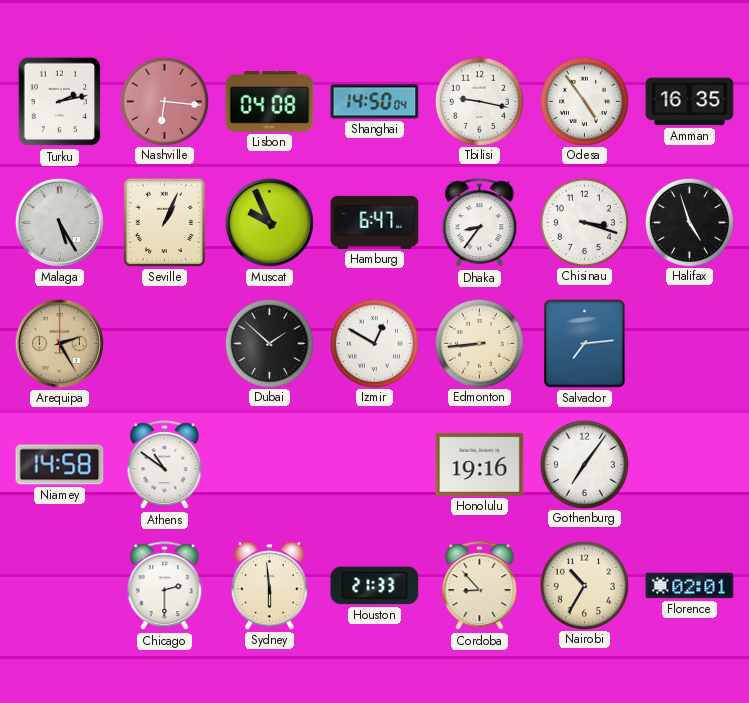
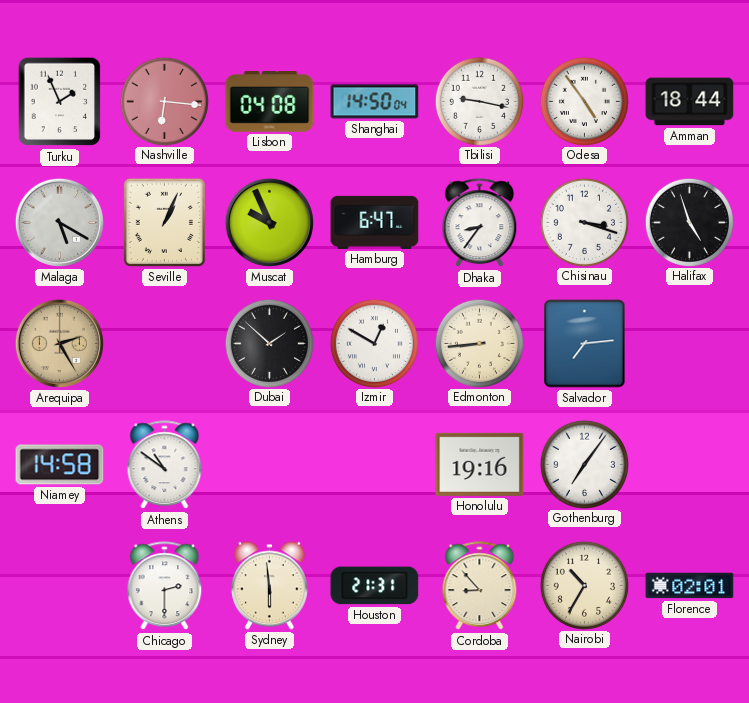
Turku: 2:13 -> 1:56 (60, 102)
Amman: 16:35 -> 18:44 (690, 102)
Malaga: 5:25 -> 5:20 (59, 222)
Houston: 21:33 -> 21:31 (375, 586)
